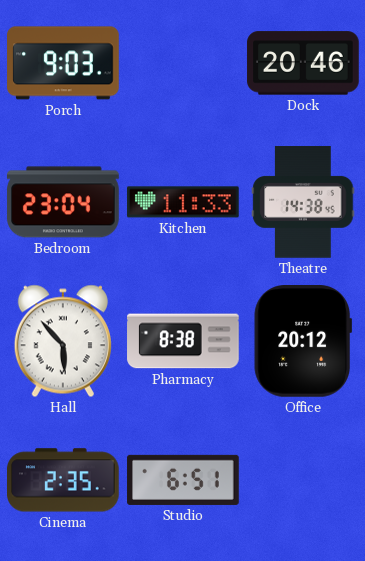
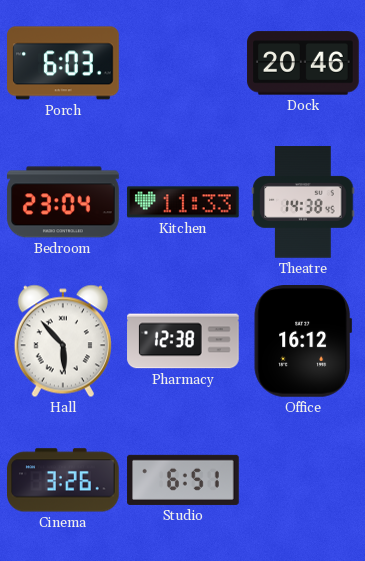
Porch: 9:03 -> 6:03 (63, 63)
Pharmacy: 8:38 -> 12:38 (183, 341)
Office: 20:12 -> 16:12 (303, 342)
Cinema: 2:35 -> 3:26 (64, 480)
